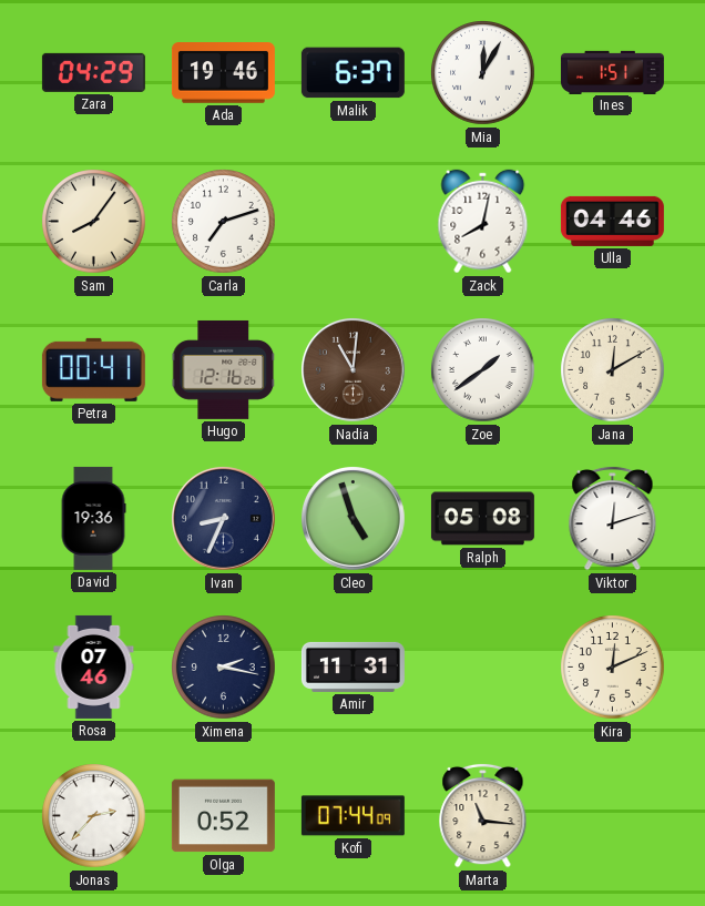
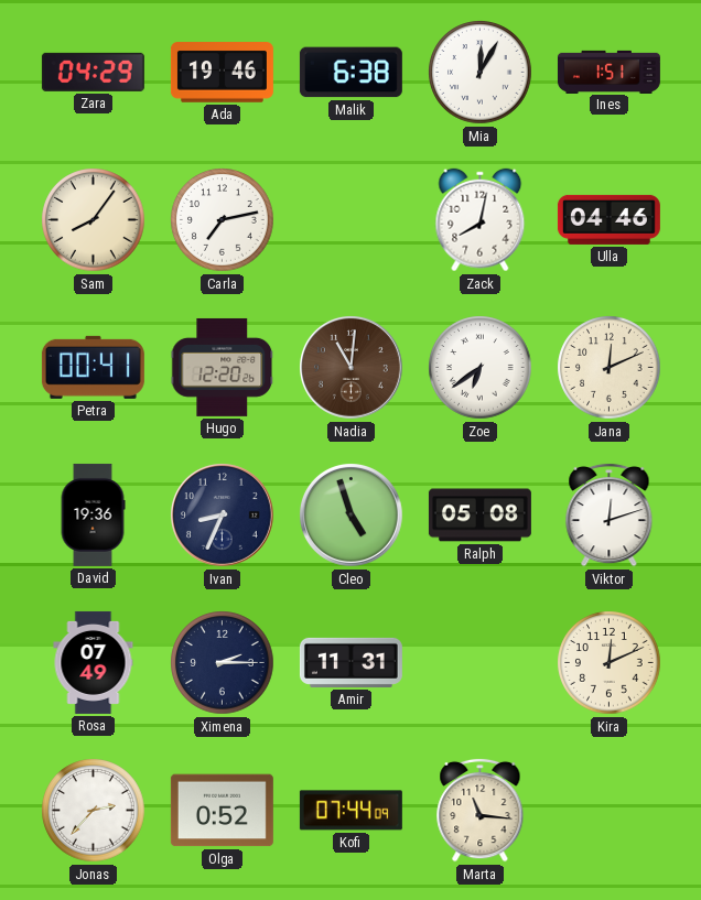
Malik: 6:37 -> 6:38 (350, 73)
Carla: 7:12 -> 7:13 (223, 220)
Hugo: 12:16 -> 12:20 (223, 367)
Zoe: 1:39 -> 6:39 (481, 368)
Jana: 12:10 -> 12:11 (610, 368)
Rosa: 07:46 -> 07:49 (94, 662)
Ximena: 2:17 -> 2:15 (223, 663)
